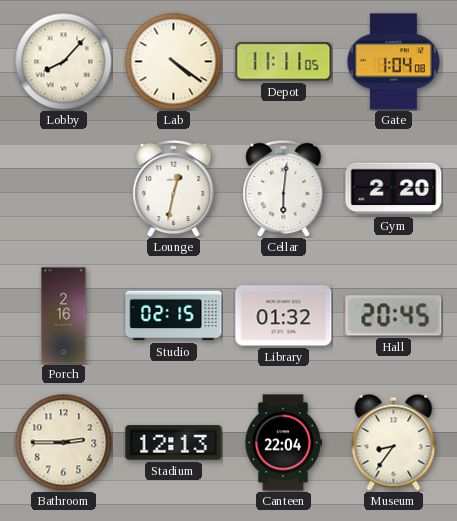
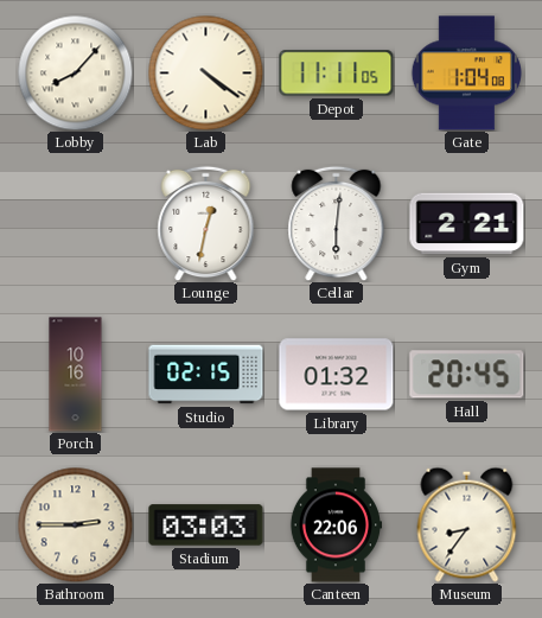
Gym: 2:20 -> 2:21 (467, 224)
Porch: 2:16 -> 10:16 (76, 375)
Stadium: 12:13 -> 03:03 (206, 525)
Canteen: 22:04 -> 22:06 (334, 525)
